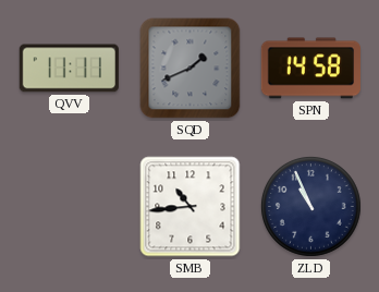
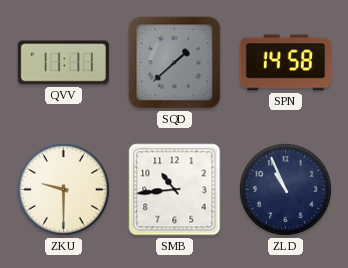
SQD: 1:41 -> 1:38 (175, 63)
ZKU: none -> 9:30 (63, 190)
